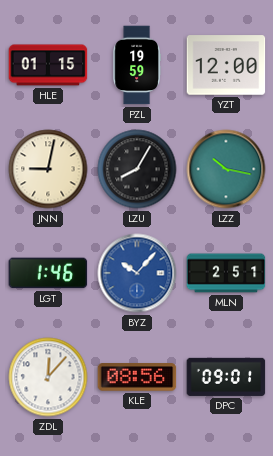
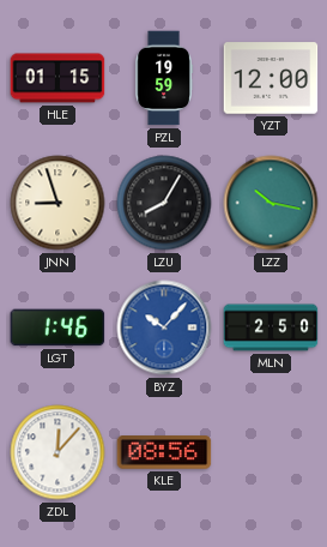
JNN: 9:02 -> 8:57 (57, 203)
MLN: 2:51 -> 2:50 (271, 327)
DPC: 09:01 -> none (226, 377)
